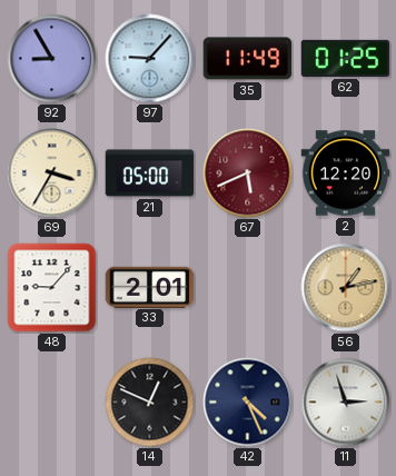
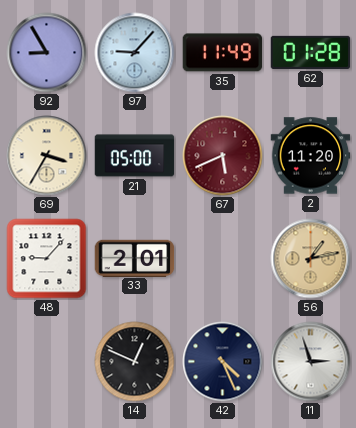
62: 01:25 -> 01:28 (311, 52)
2: 12:20 -> 11:20 (311, 156)
